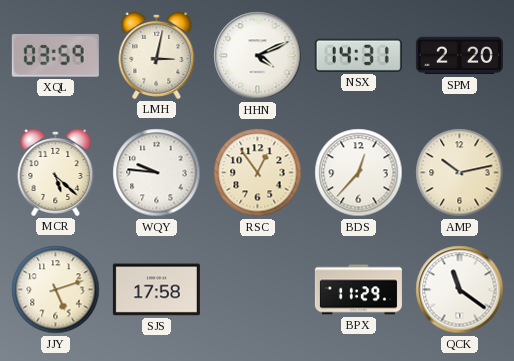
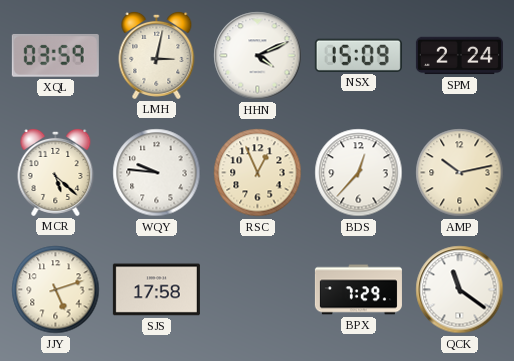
NSX: 14:31 -> 15:09 (358, 55)
SPM: 2:20 -> 2:24 (459, 56)
RSC: 12:54 -> 12:56 (258, 173)
BPX: 11:29 -> 7:29 (358, 290)
